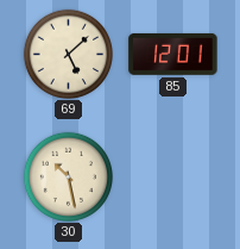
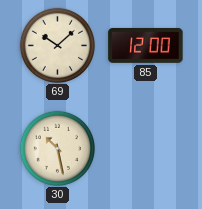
69: 5:08 -> 10:08 (57, 45)
85: 12:01 -> 12:00 (146, 45)
